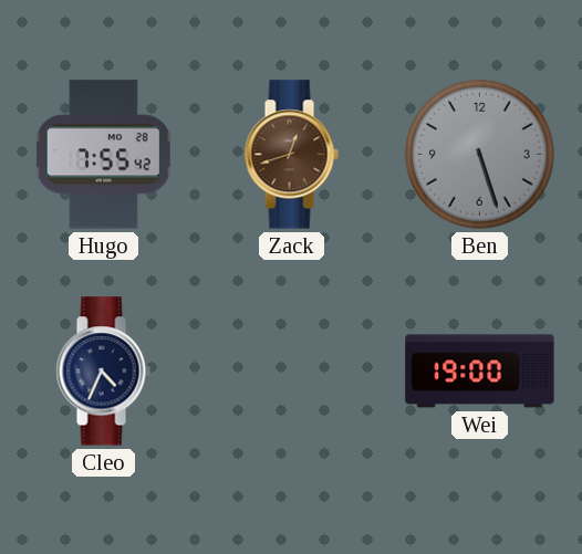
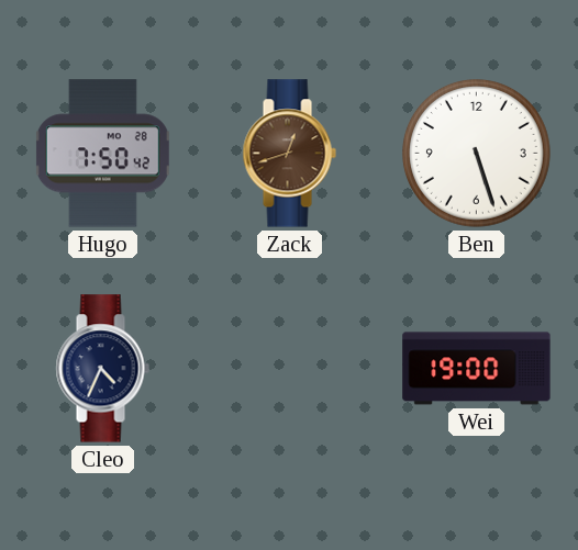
Hugo: 7:55 -> 7:50 (102, 154)
Ben dial: grey -> white (476, 153)
